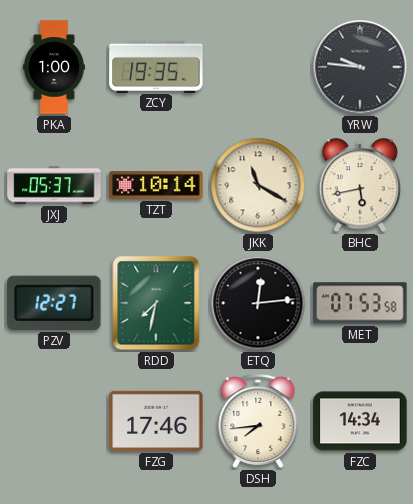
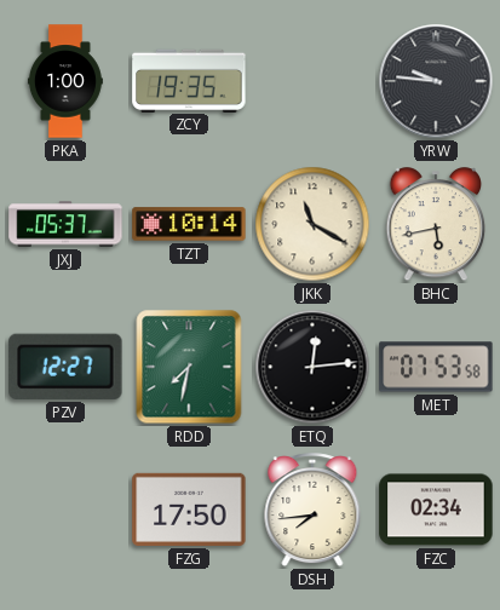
FZG: 17:46 -> 17:50 (189, 510)
FZC: 14:34 -> 02:34 (436, 510)
